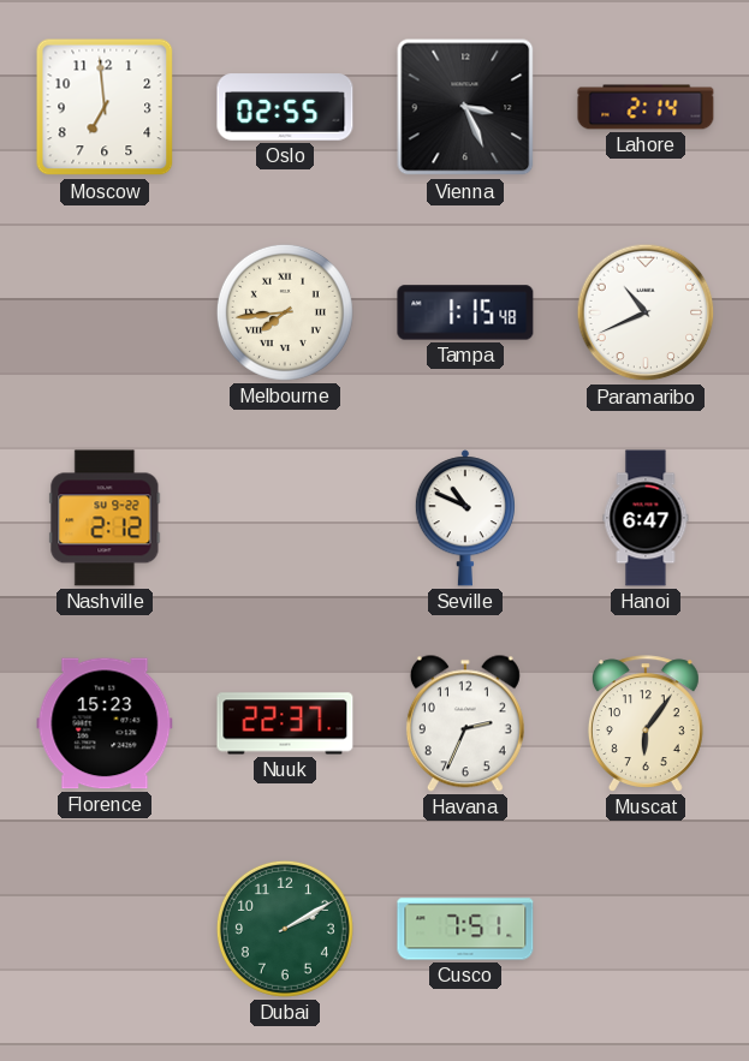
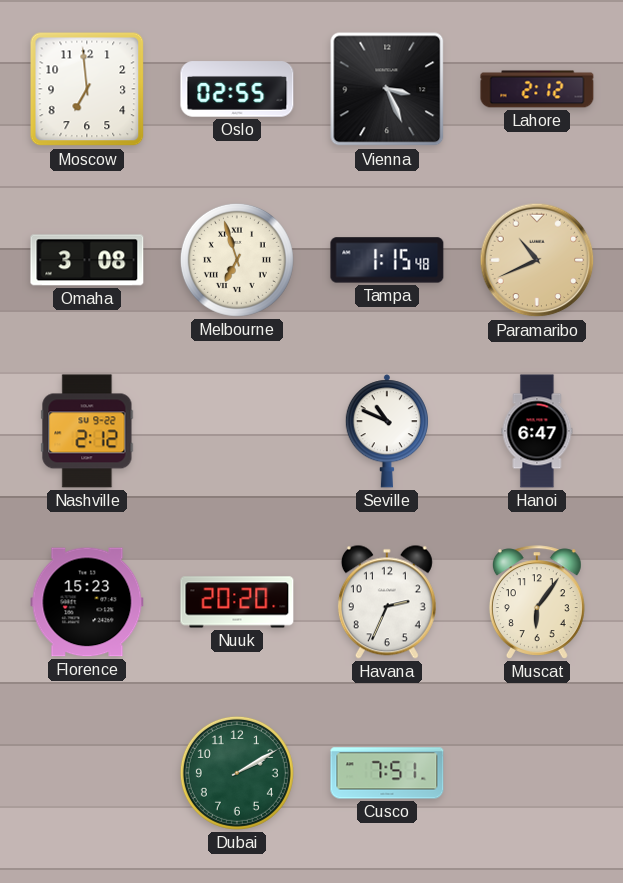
Lahore: 2:14 -> 2:12 (537, 89)
Omaha: none -> 3:08 (87, 260)
Melbourne: 7:44 -> 6:57 (237, 260)
Paramaribo dial: white -> champagne (537, 260)
Nuuk: 22:37 -> 20:20 (237, 602)
